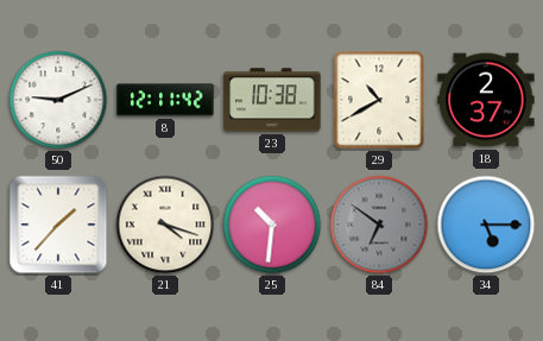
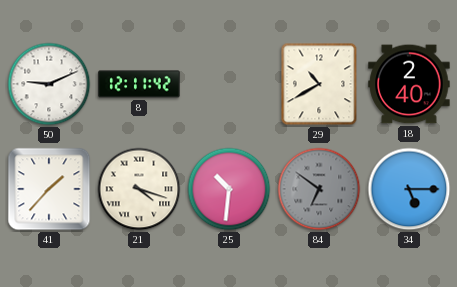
23: 10:38 -> none (272, 100)
18: 2:37 -> 2:40 (409, 84)
